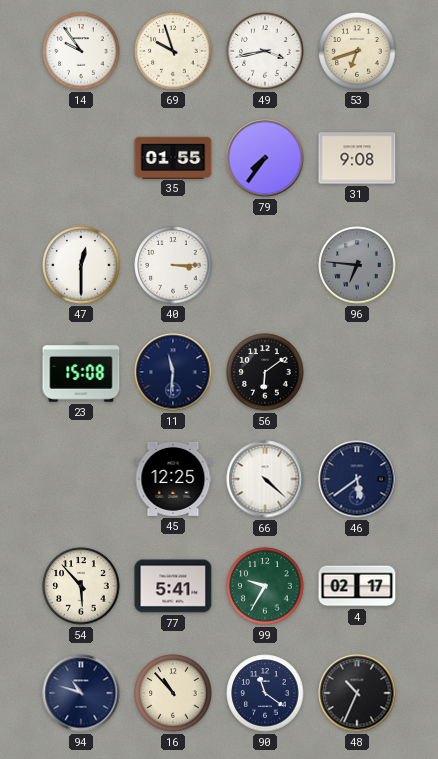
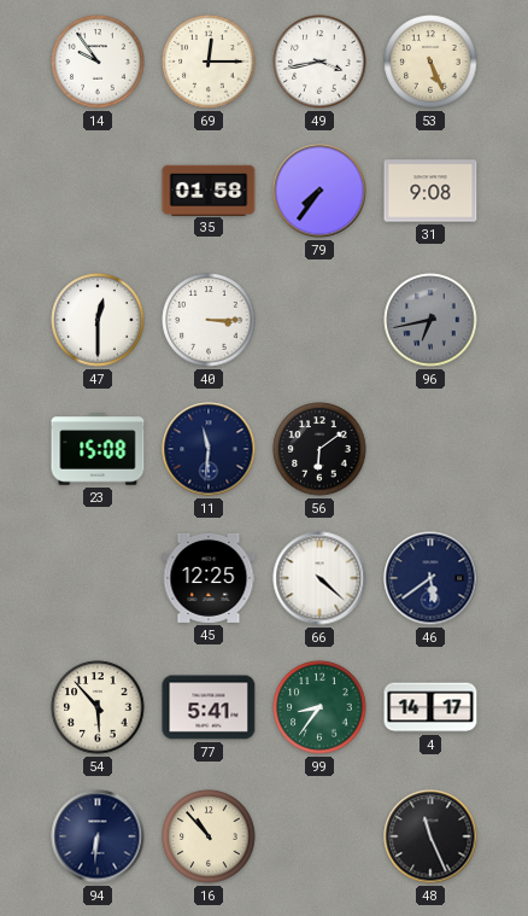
69: 9:57 -> 12:15 (209, 62)
53: 6:42 -> 5:26 (430, 62)
35: 01:55 -> 01:58 (209, 189)
96: 6:46 -> 6:43 (430, 320)
99: 9:35 -> 8:36 (319, 707)
4: 02:17 -> 14:17 (430, 707)
94: 10:48 -> 6:31 (98, 836)
90: 11:21 -> none (265, 693)
48: 10:34 -> 11:26 (430, 836)
